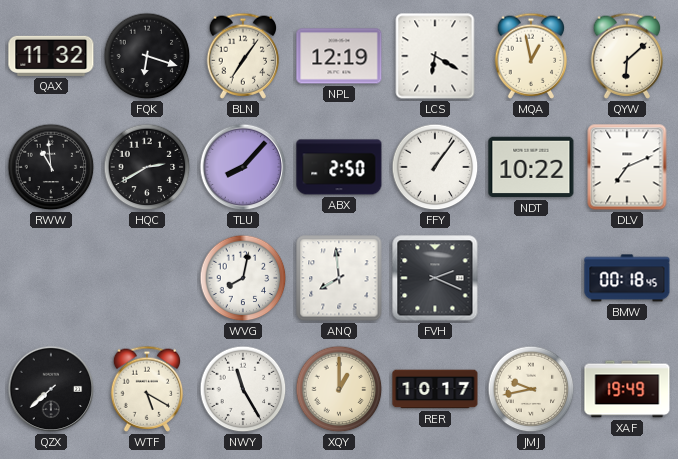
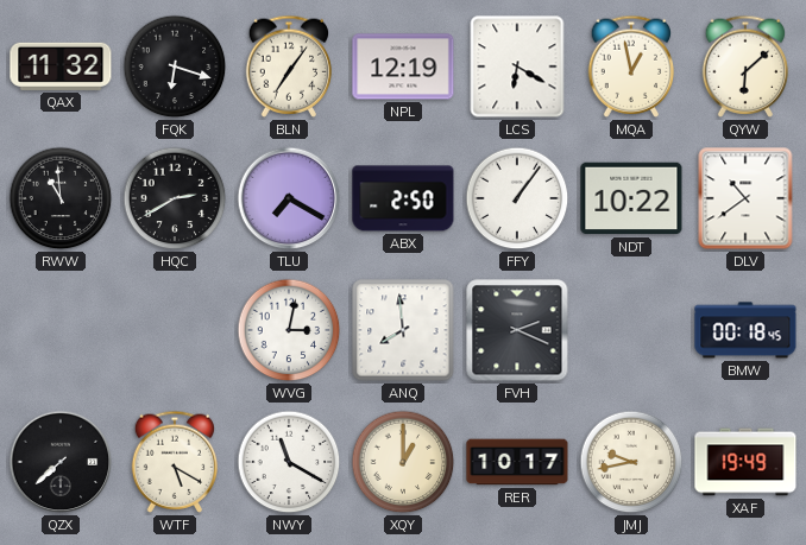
TLU: 8:07 -> 7:20 (289, 198)
DLV: 7:11 -> 10:39 (745, 198)
WVG: 8:02 -> 3:02 (289, 330)
NWY: 11:25 -> 11:20 (289, 462)
